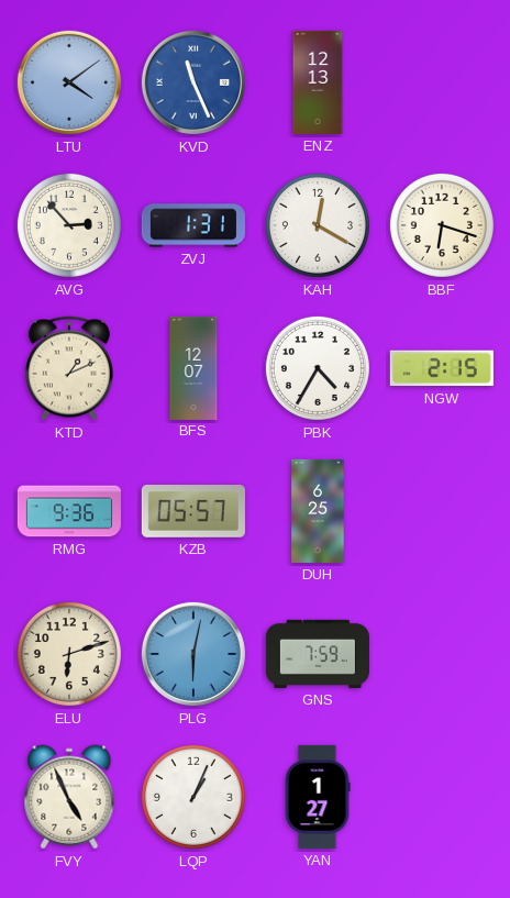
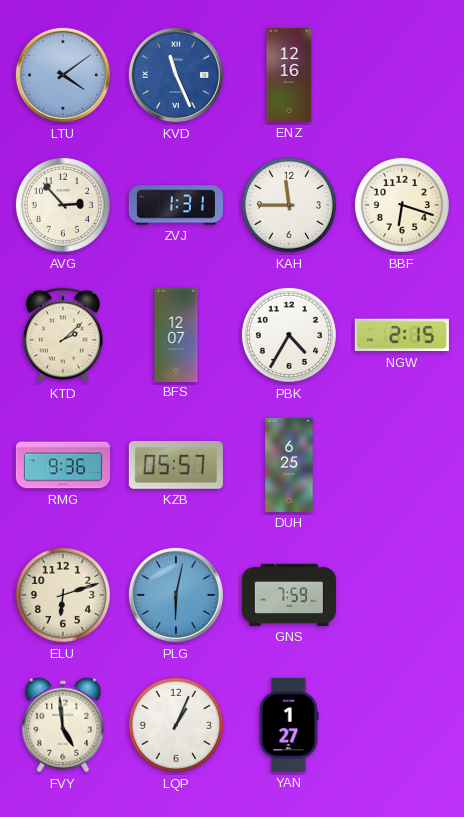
ENZ: 12:13 -> 12:16 (289, 75)
KAH: 12:20 -> 11:45 (289, 205)
KTD: 1:11 -> 2:08 (63, 335)
FVY: 4:56 -> 4:59 (63, 725)
